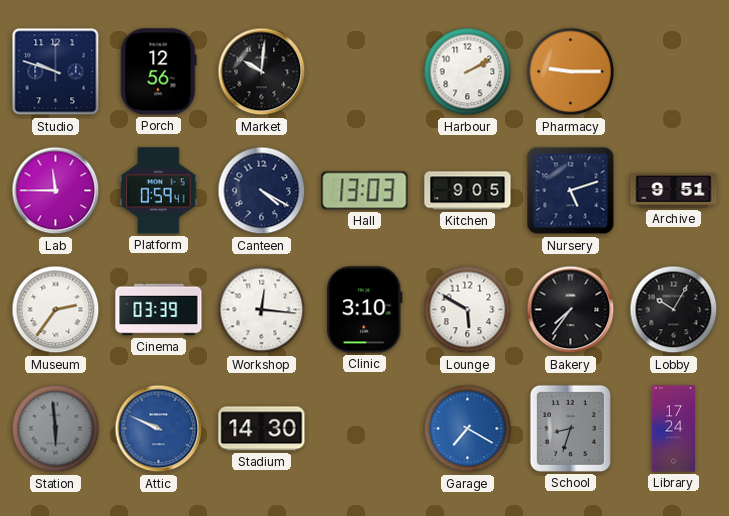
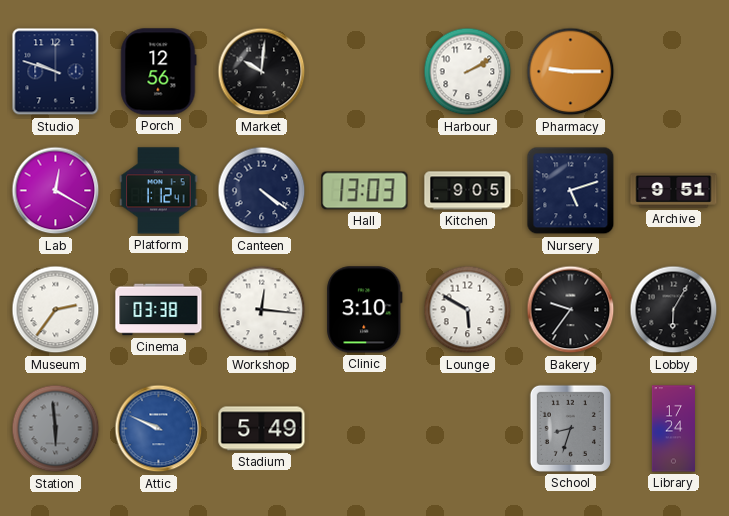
Lab: 11:45 -> 12:20 (56, 191)
Platform: 0:59 -> 1:12 (159, 191)
Canteen: 4:20 -> 4:21 (262, 191)
Cinema: 03:39 -> 03:38 (159, 310)
Bakery: 7:36 -> 9:36 (571, 310)
Lobby: 10:05 -> 6:05 (674, 310)
Stadium: 14:30 -> 5:49 (262, 429)
Garage: 7:20 -> none (468, 429)
